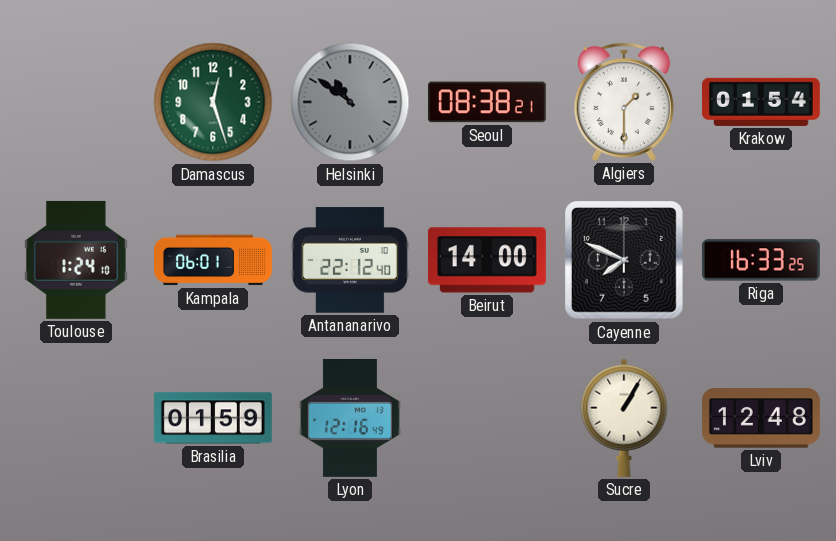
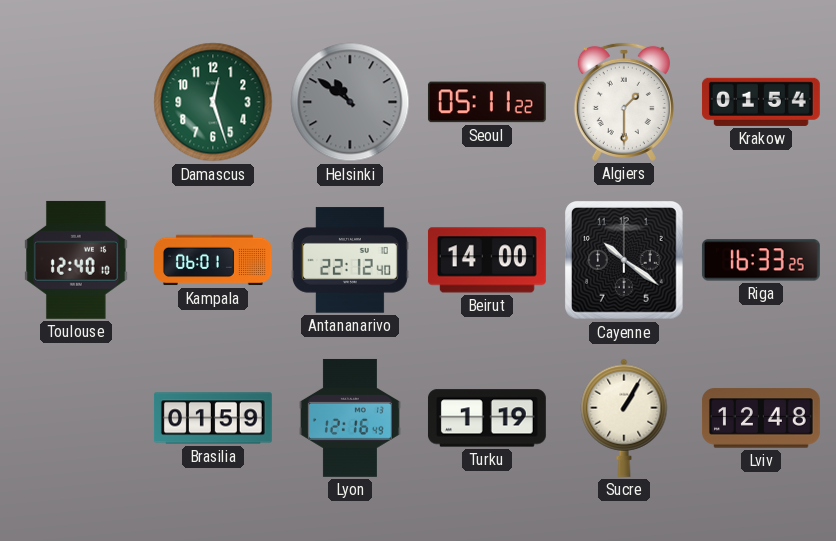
Seoul: 08:38 -> 05:11 (487, 102)
Toulouse: 1:24 -> 12:40 (76, 260)
Cayenne: 7:49 -> 10:21 (625, 261)
Turku: none -> 1:19 (487, 418)
